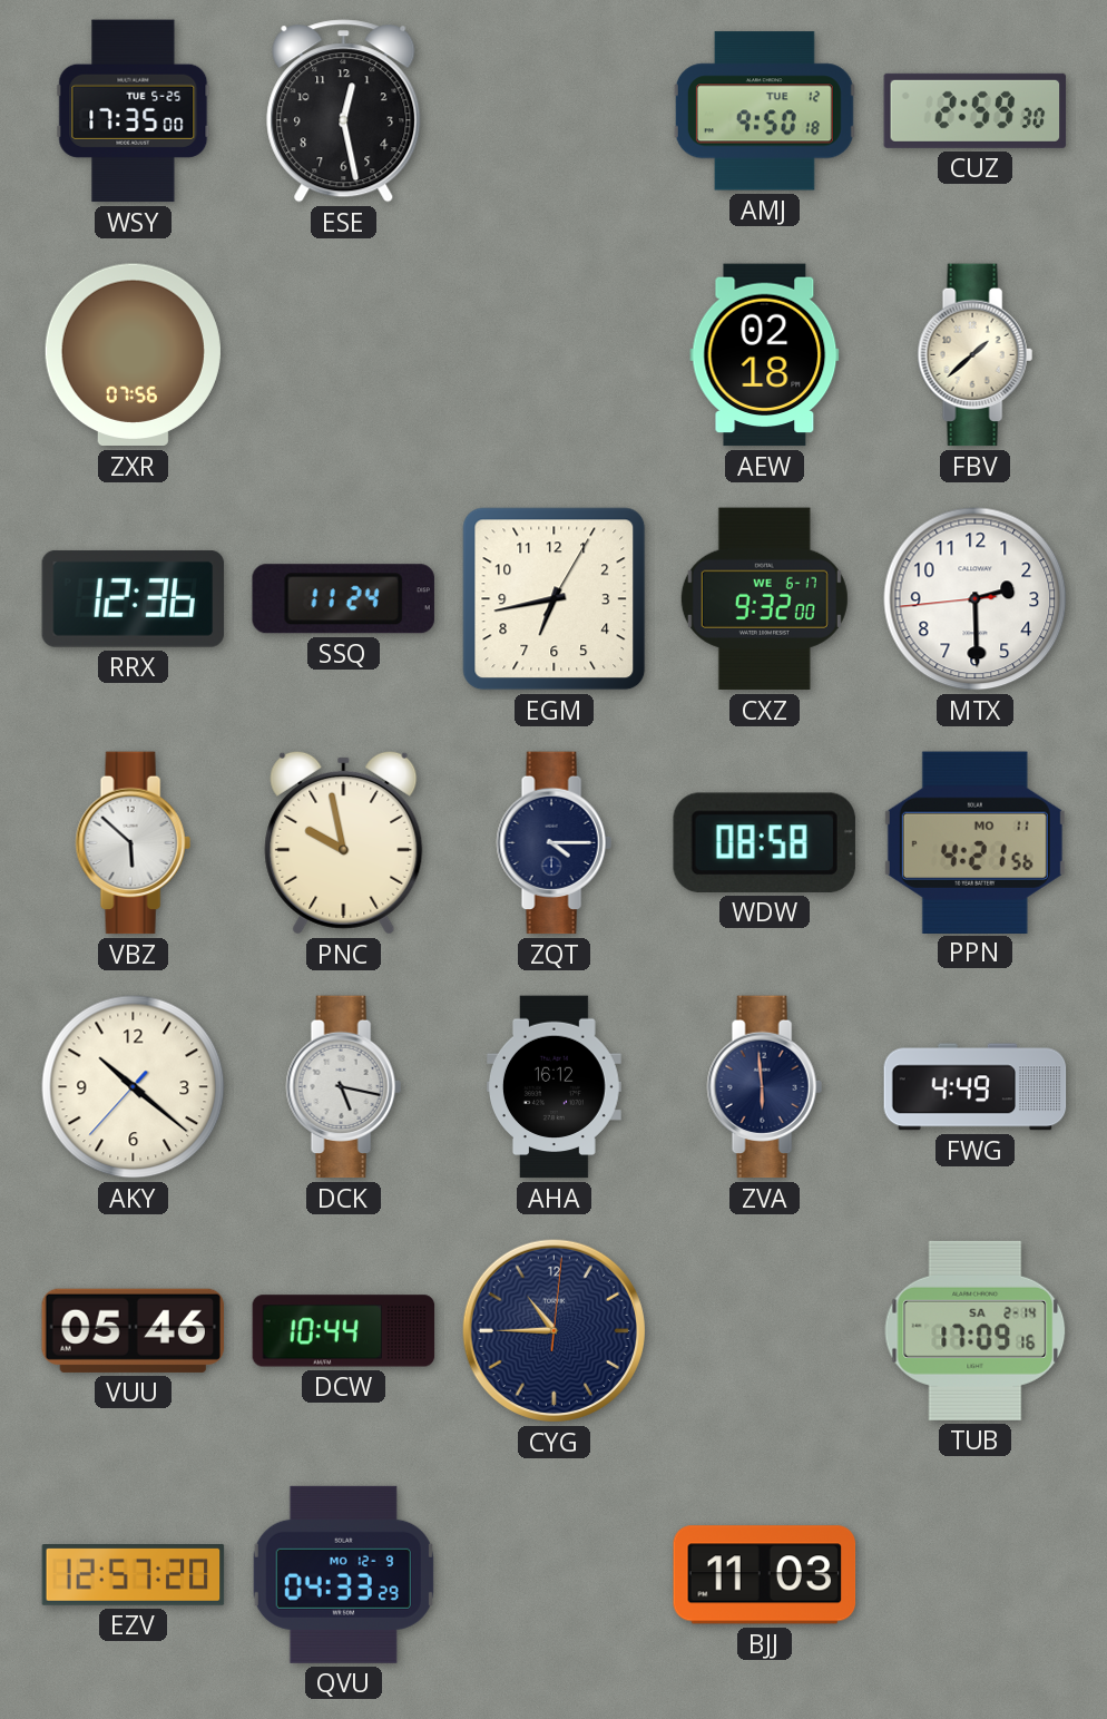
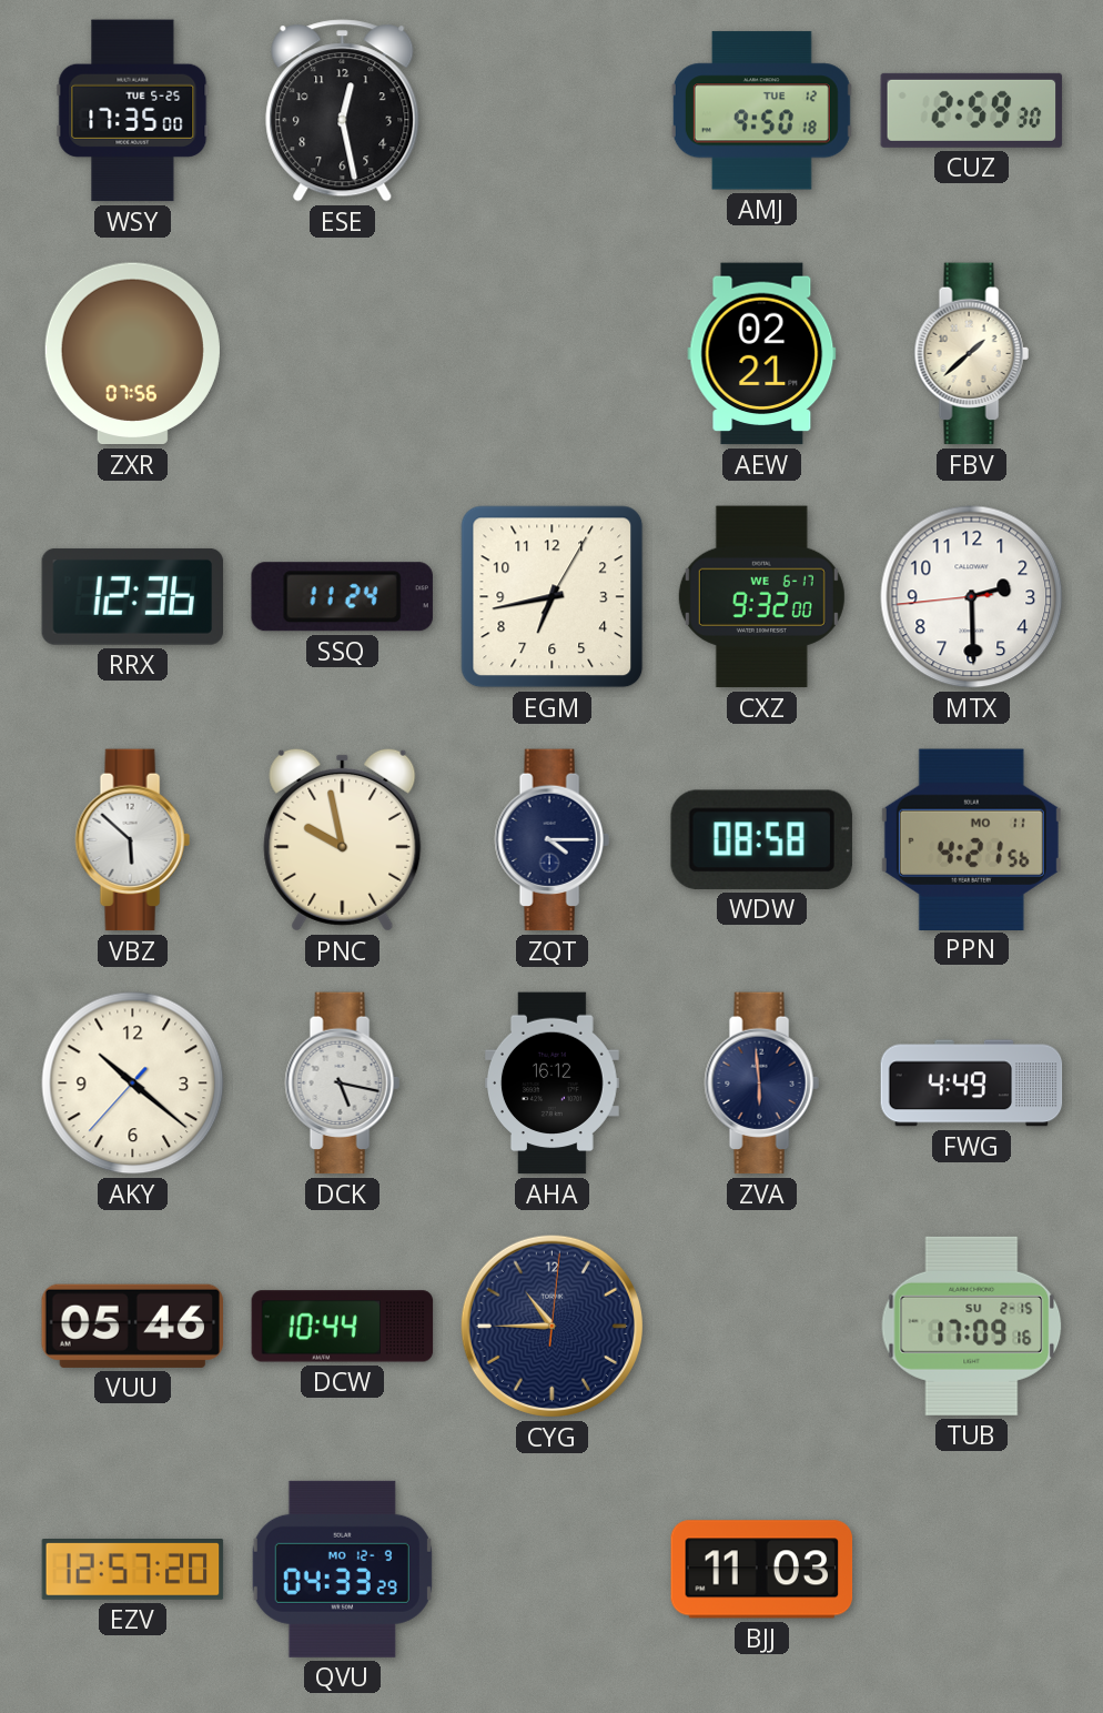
AEW: 02:18 -> 02:21 (762, 354)
TUB date: SA 2-14 -> SU 2-15 (972, 1326)
